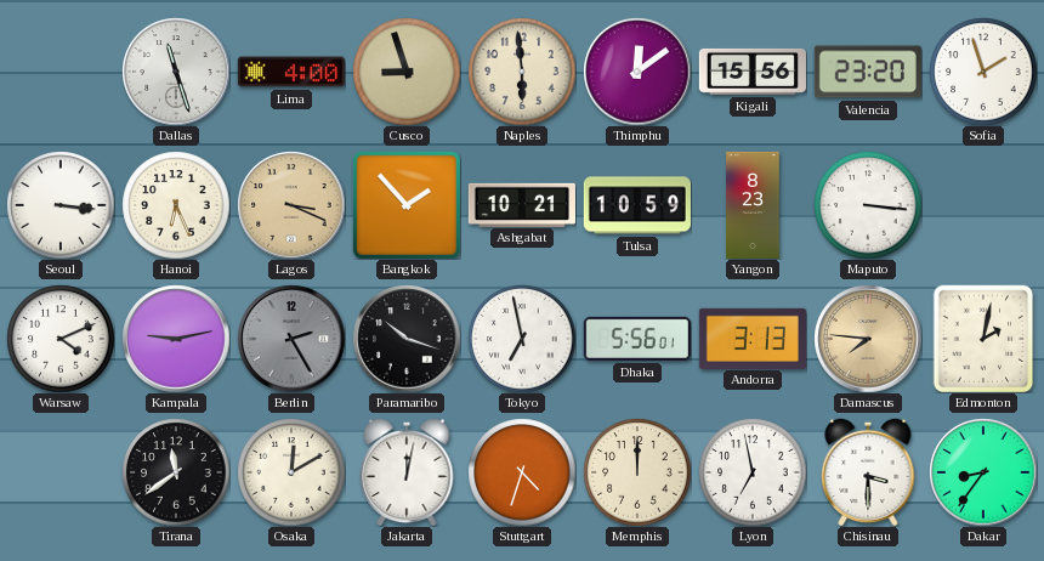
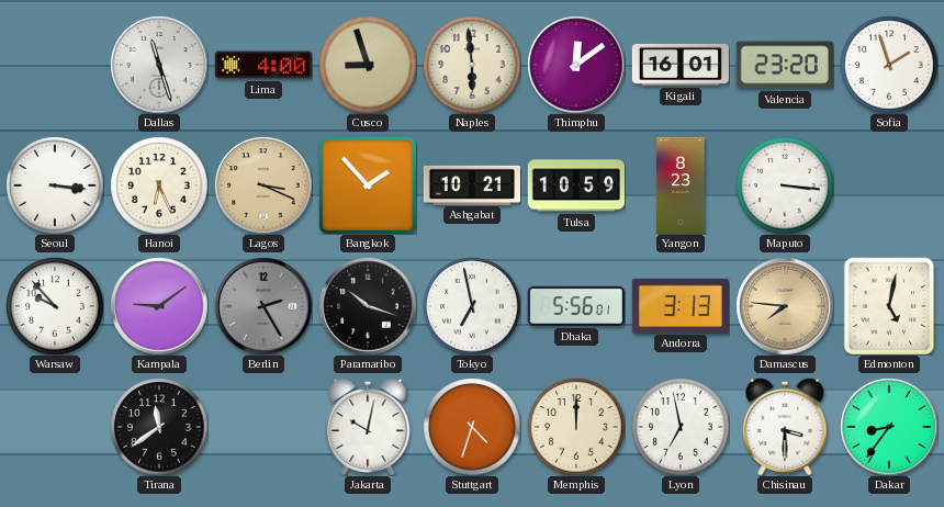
Kigali: 15:56 -> 16:01 (681, 65)
Warsaw: 4:11 -> 9:53 (55, 306)
Kampala: 9:13 -> 9:09 (159, 306)
Edmonton: 2:02 -> 5:02 (889, 306)
Osaka: 12:10 -> none (291, 472)
Jakarta: 12:02 -> 10:02 (368, 427)
